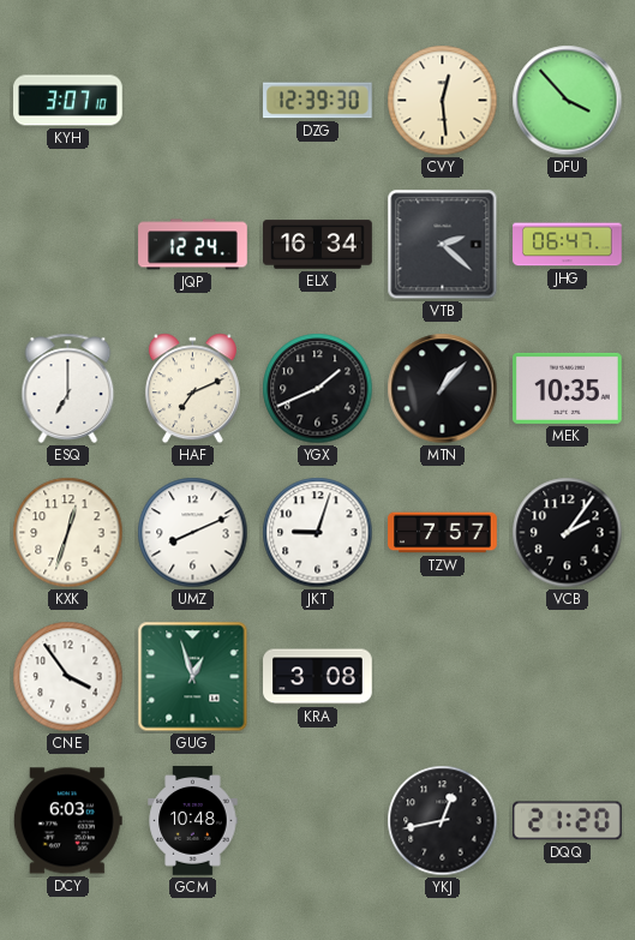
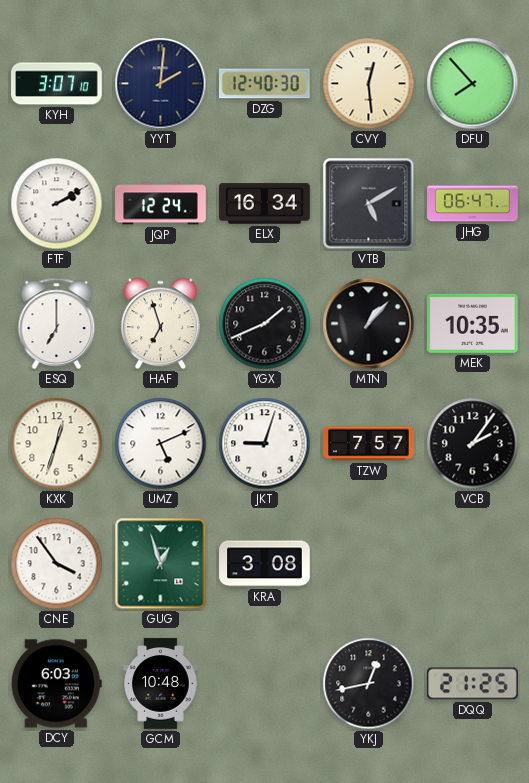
YYT: none -> 2:01 (161, 84)
DZG: 12:39 -> 12:40 (265, 84)
DFU: 3:53 -> 7:53 (473, 84)
FTF: none -> 2:10 (57, 204)
VTB: 2:22 -> 5:10 (369, 204)
HAF: 7:11 -> 6:57 (160, 324)
UMZ: 8:11 -> 5:11 (161, 444)
DQQ: 21:20 -> 21:25 (473, 684)
